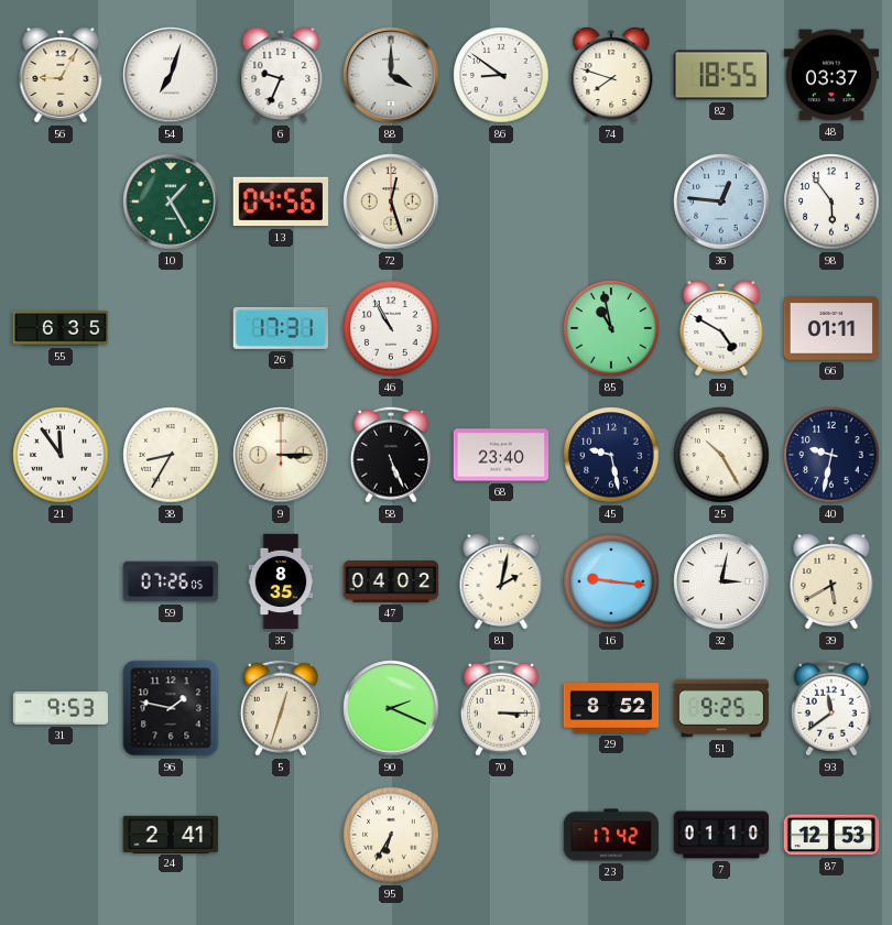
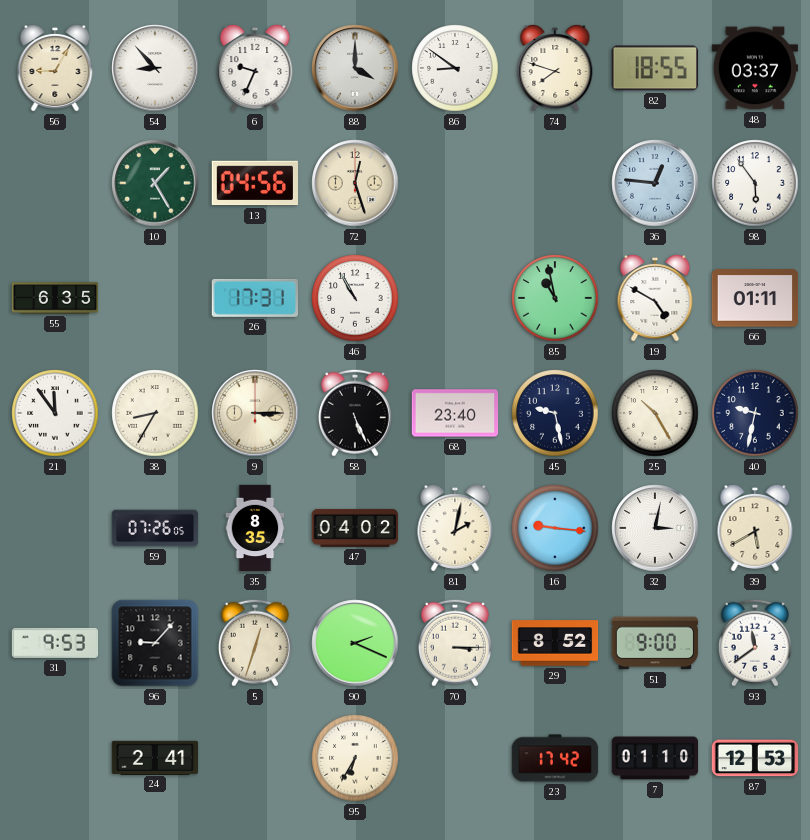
54: 7:03 -> 8:53 (155, 68)
96: 1:47 -> 9:07 (155, 643)
51: 9:25 -> 9:00 (655, 643)
